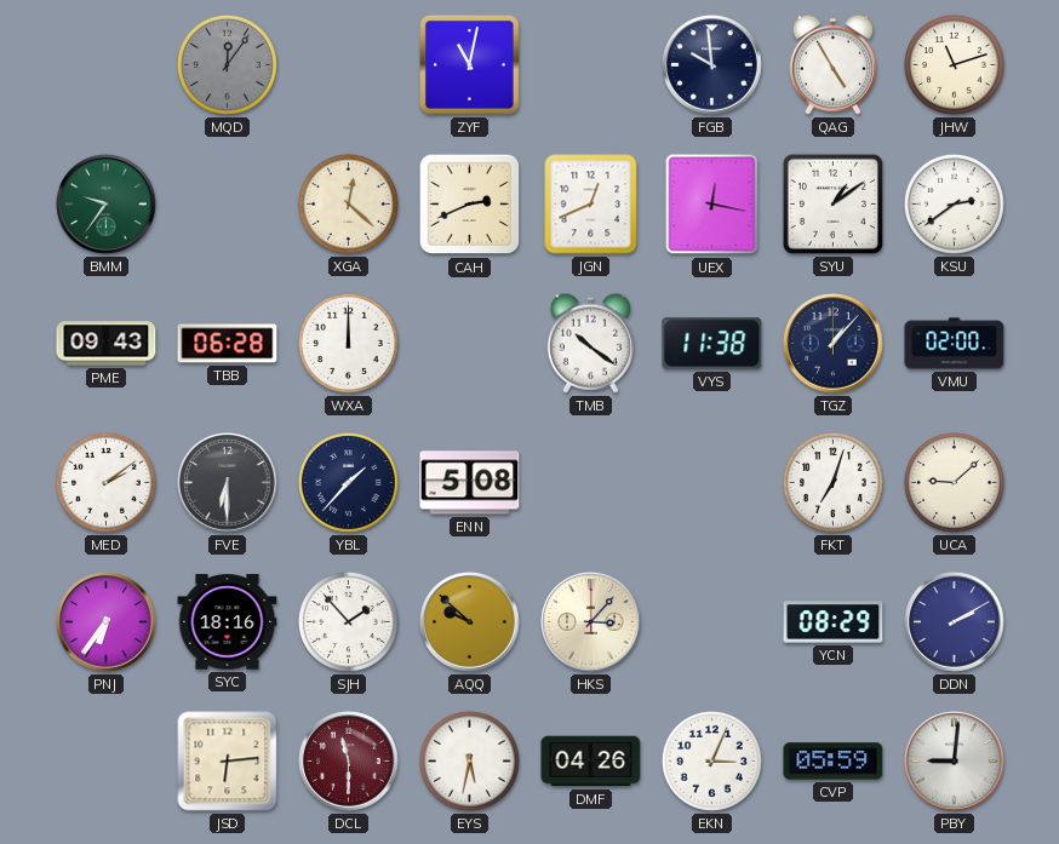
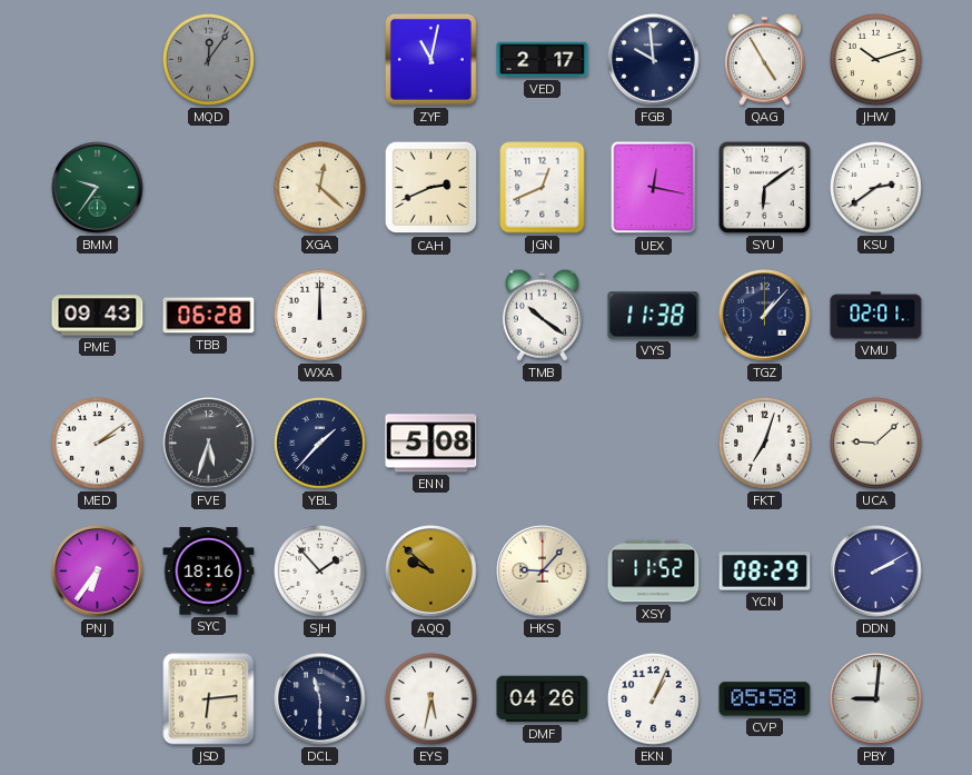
VED: none -> 2:17 (543, 60)
JHW: 11:12 -> 10:12 (875, 59)
SYU: 1:09 -> 6:09 (764, 187)
VMU: 02:00 -> 02:01 (876, 316)
FVE: 6:30 -> 5:33 (209, 444)
HKS: 3:07 -> 9:07 (543, 572)
XSY: none -> 11:52 (654, 572)
DCL dial: burgundy -> navy (320, 699)
EKN: 3:04 -> 1:04 (653, 698)
CVP: 05:59 -> 05:58 (765, 699)
